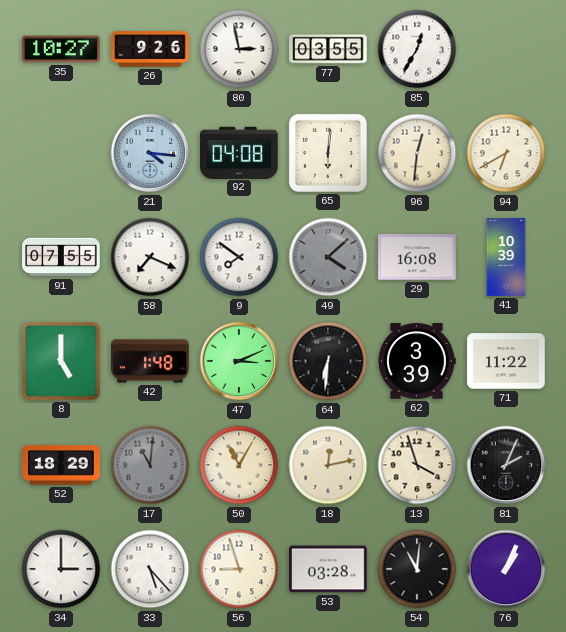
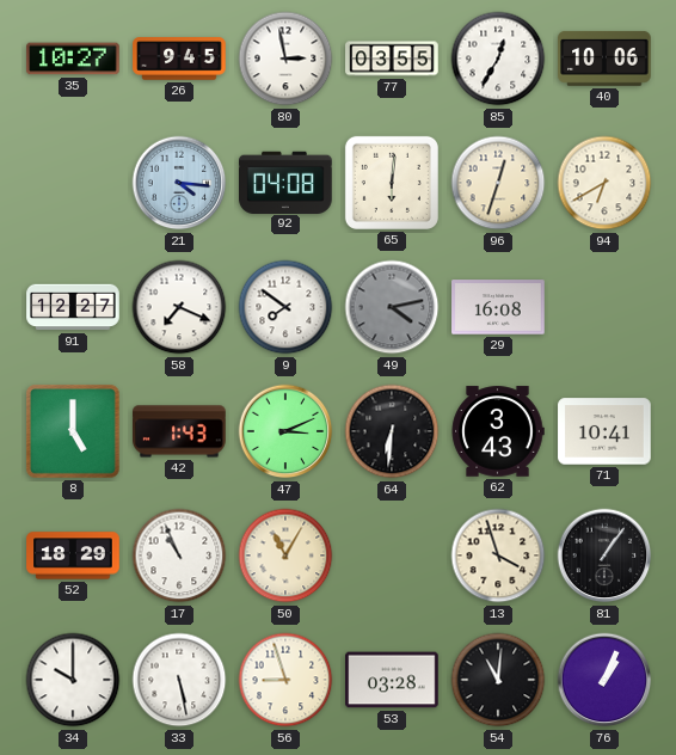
26: 9:26 -> 9:45 (179, 59)
40: none -> 10:06 (604, 59)
96: 12:31 -> 12:33 (498, 183)
91: 07:55 -> 12:27 (73, 307)
49: 4:08 -> 4:13 (392, 307)
41: 10:39 -> none (506, 257)
42: 1:48 -> 1:43 (179, 431)
62: 3:39 -> 3:43 (498, 431)
71: 11:22 -> 10:41 (604, 431)
17: 11:01 -> 10:56 (179, 555)
17 dial: grey -> white (179, 555)
18: 12:13 -> none (328, 465)
81: 2:04 -> 1:06 (604, 555)
34: 3:00 -> 10:00 (73, 680)
33: 5:23 -> 5:28 (179, 680)
